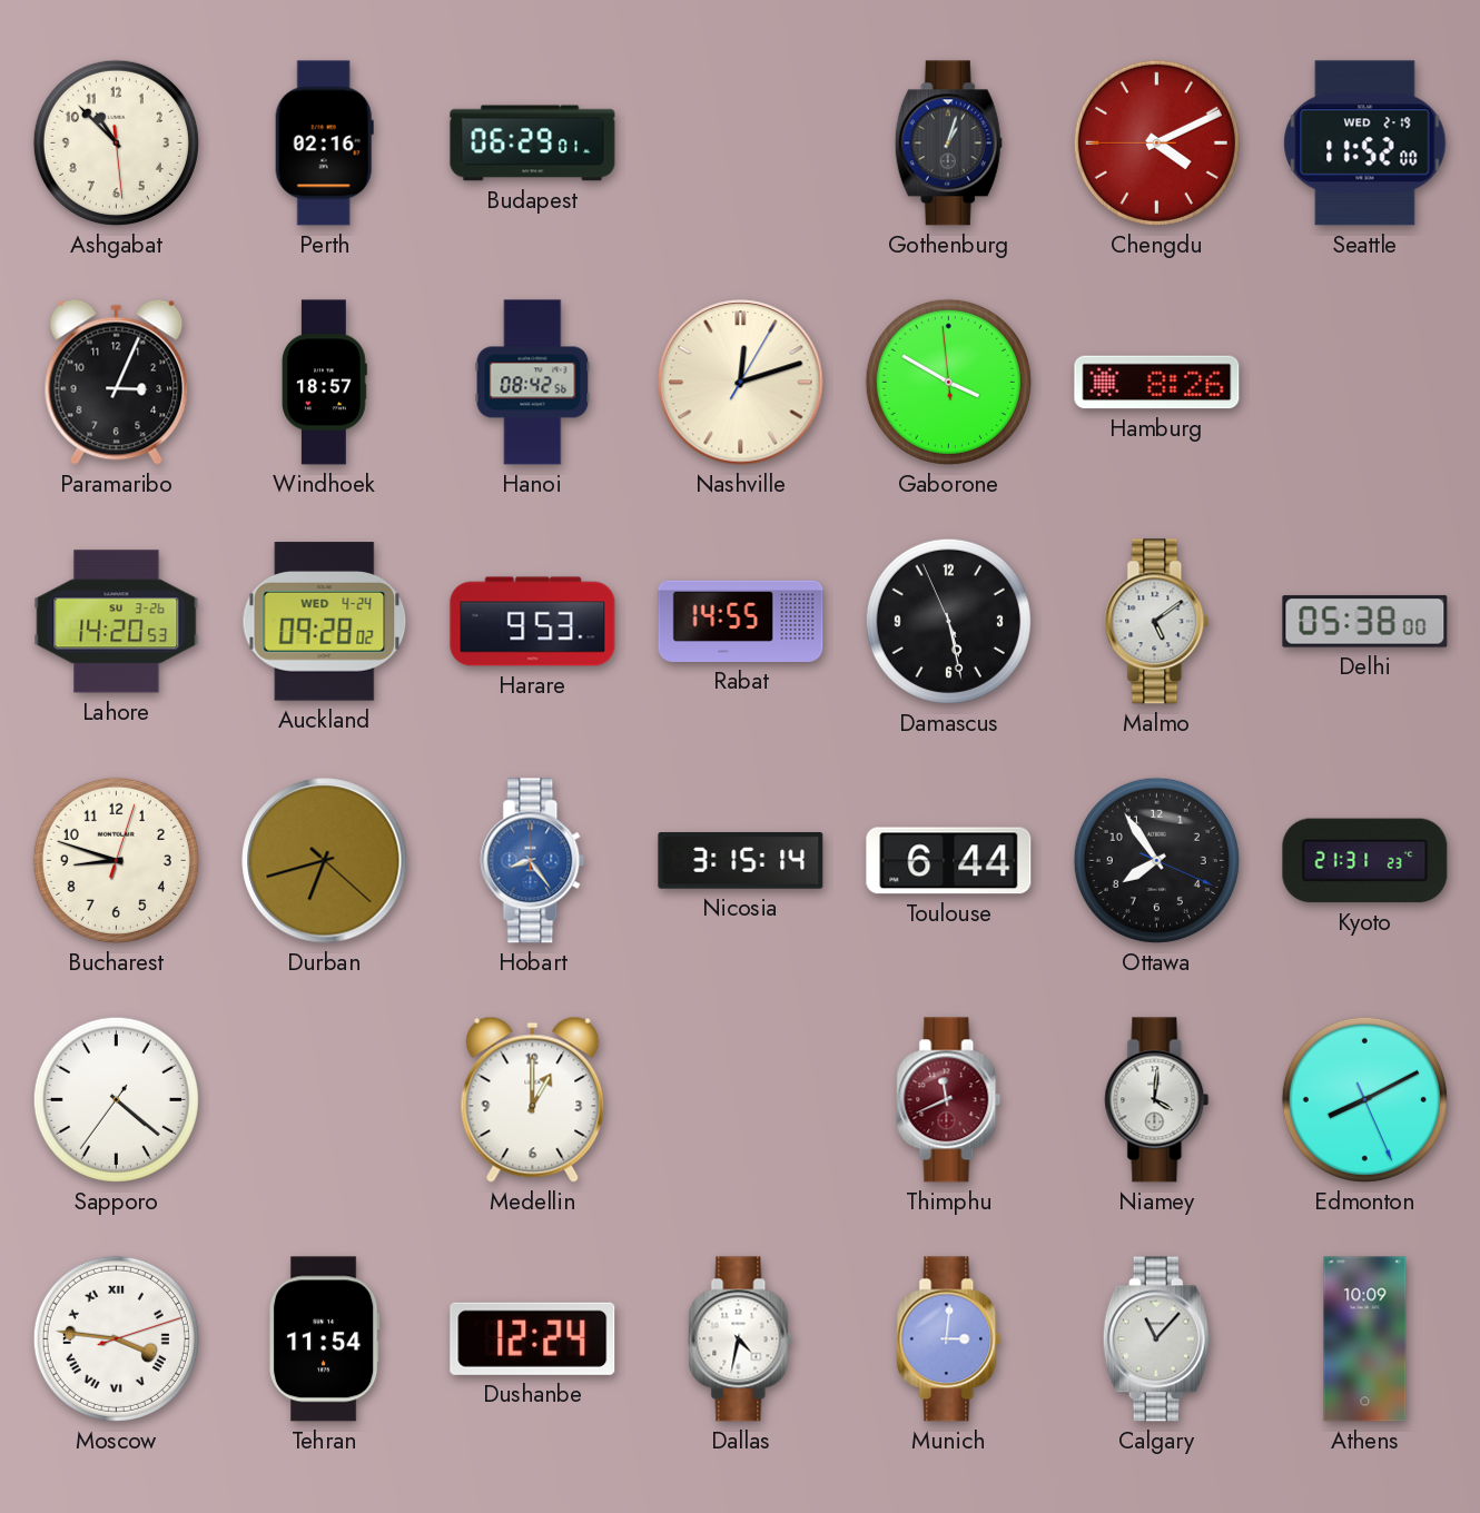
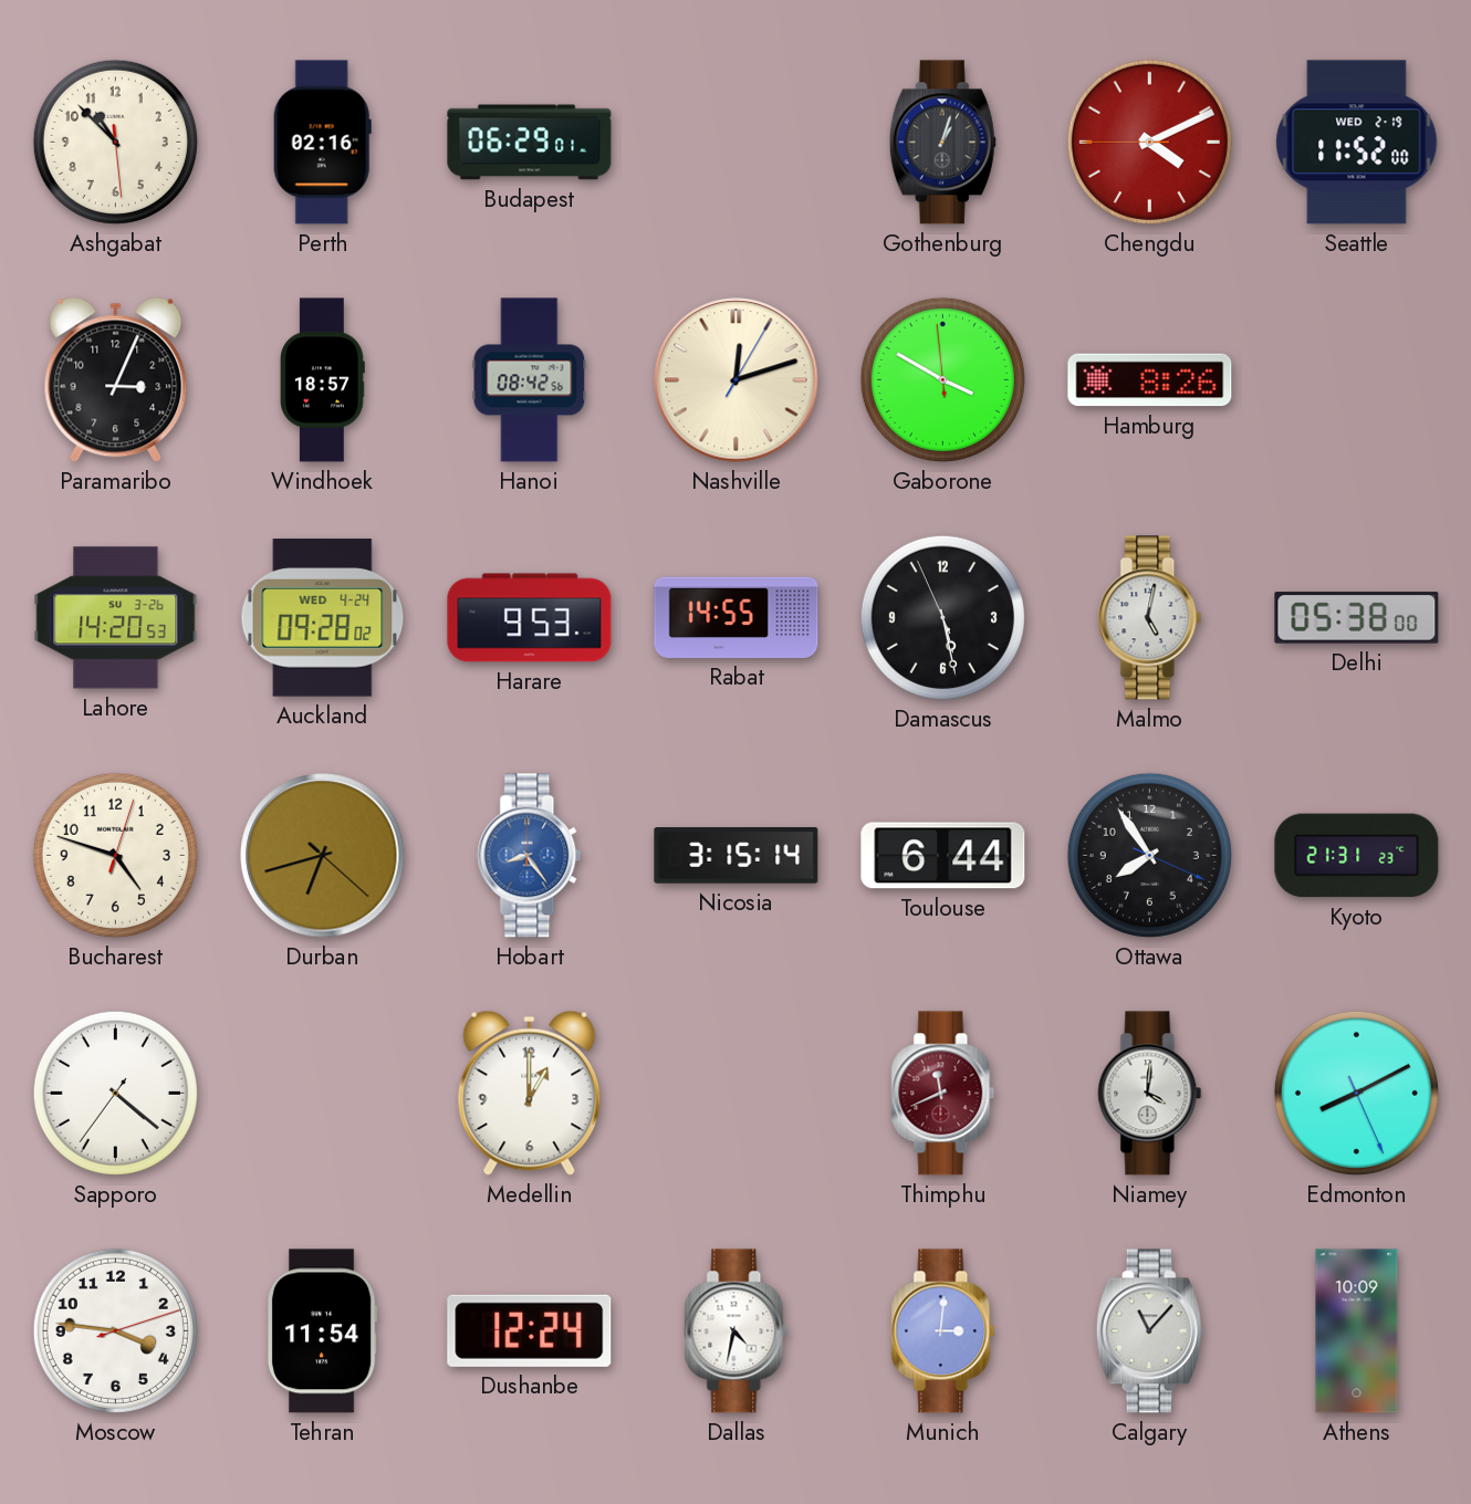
Malmo: 5:09 -> 5:02 (1150, 618)
Bucharest: 8:48 -> 4:48 (115, 855)
Moscow numerals: Roman -> Arabic (115, 1330)
